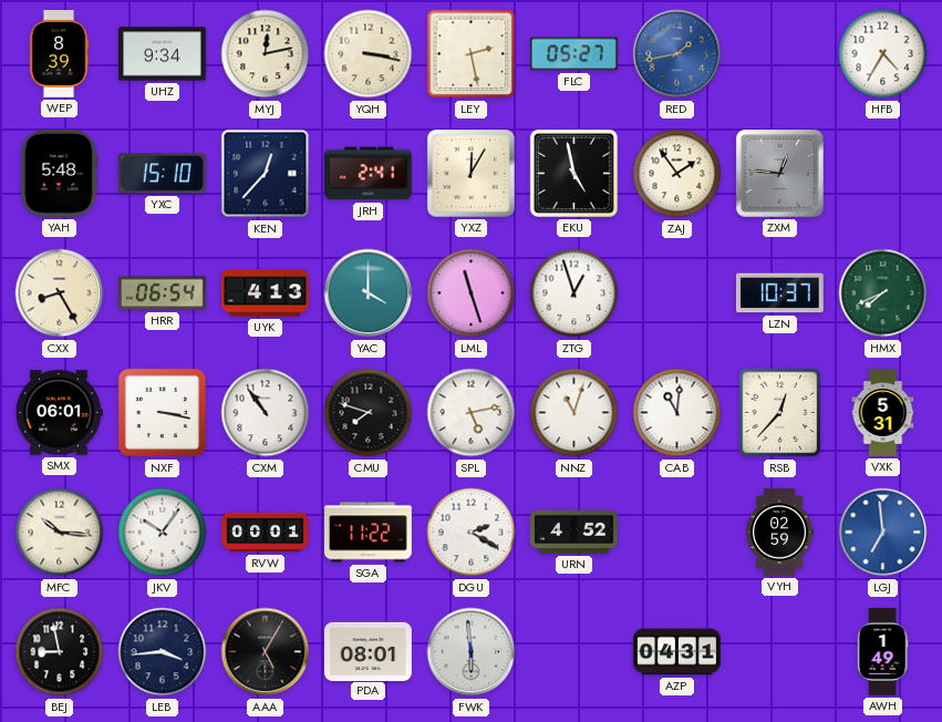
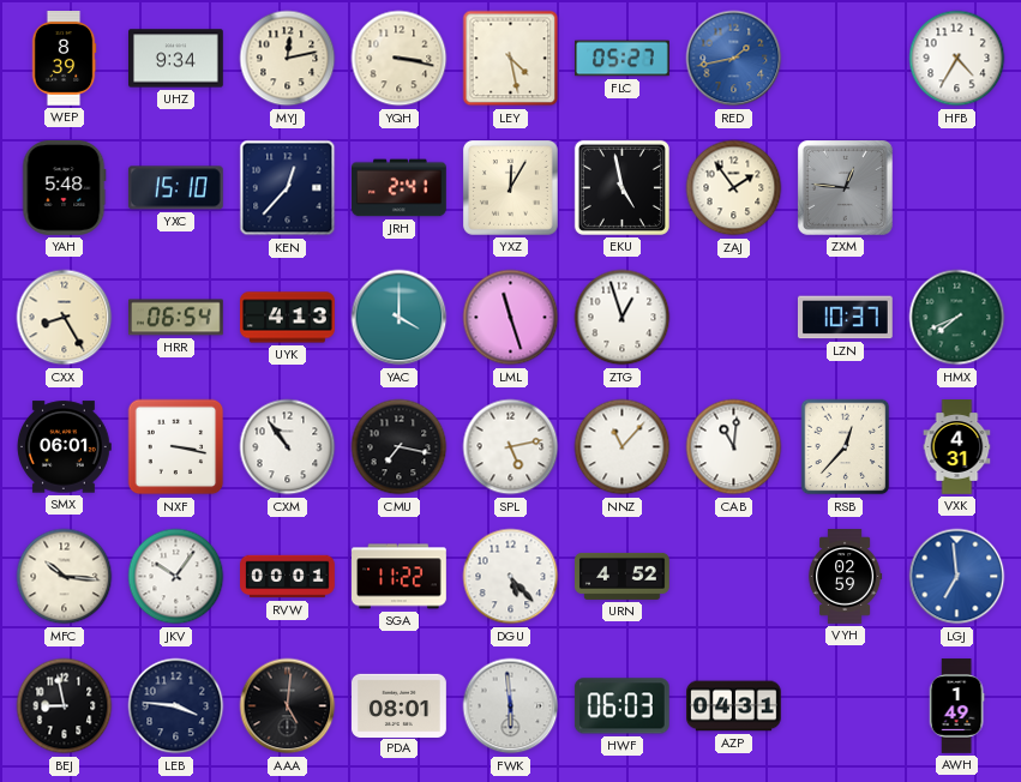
LEY: 2:28 -> 4:28 (511, 59)
CMU: 7:48 -> 7:17 (400, 447)
NNZ: 11:03 -> 11:07 (623, 447)
VXK: 5:31 -> 4:31 (957, 447)
DGU: 2:20 -> 5:23 (511, 577)
LEB: 3:44 -> 3:46 (176, 706)
AAA: 5:05 -> 5:01 (288, 706)
HWF: none -> 06:03 (621, 706)
